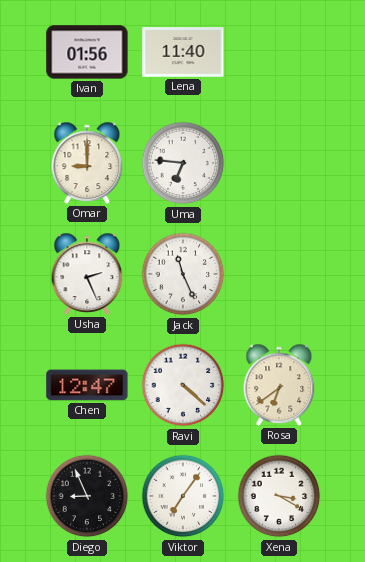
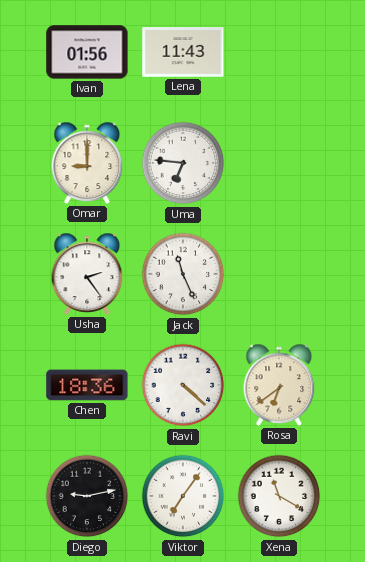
Lena: 11:40 -> 11:43 (183, 52)
Usha: 2:26 -> 2:24 (87, 274)
Chen: 12:47 -> 18:36 (87, 385)
Diego: 8:56 -> 9:13 (87, 496)
Xena: 3:20 -> 11:20 (279, 496)
